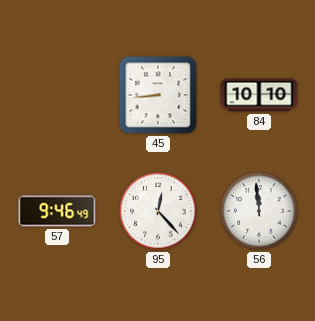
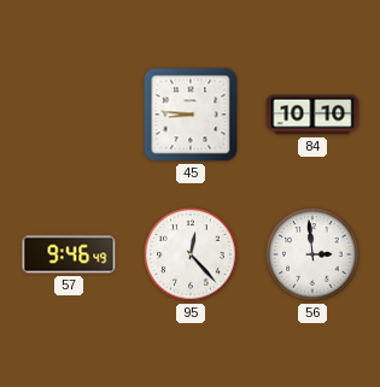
45: 8:44 -> 8:46 (191, 115)
56: 11:59 -> 2:59 (312, 254)
